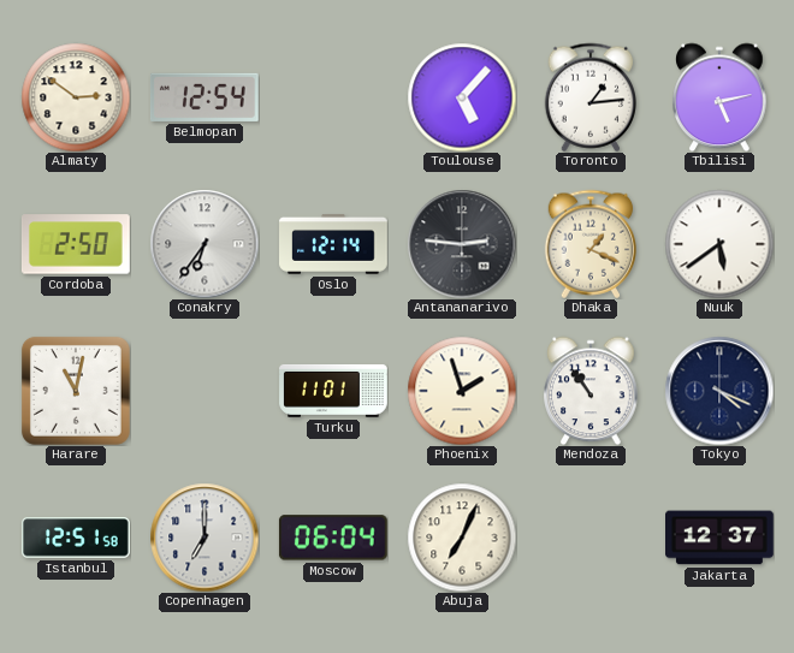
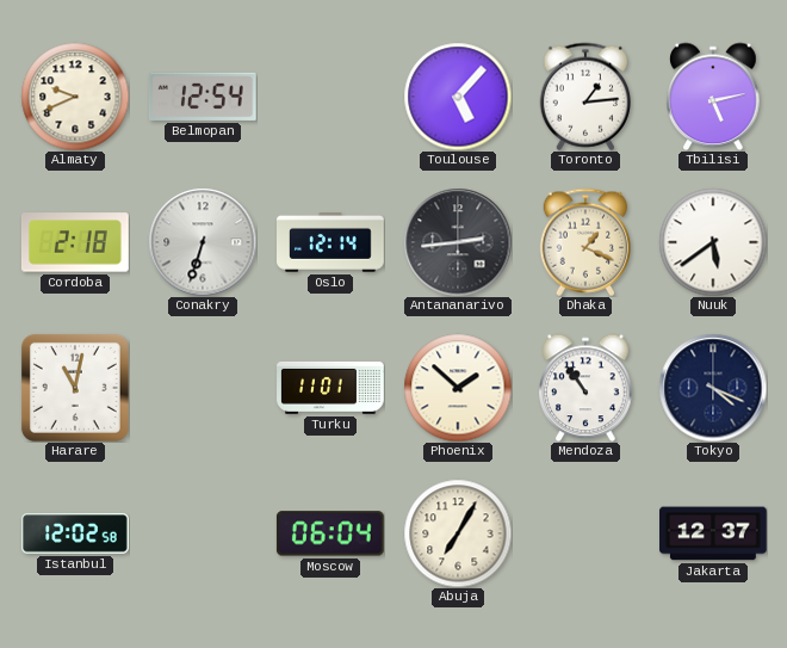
Almaty: 2:51 -> 9:41 (75, 97)
Cordoba: 2:50 -> 2:18 (75, 242)
Conakry: 6:36 -> 6:33 (203, 242)
Antananarivo: 2:46 -> 2:44 (458, 242)
Phoenix: 1:57 -> 1:52 (458, 388)
Istanbul: 12:51 -> 12:02 (76, 533)
Copenhagen: 7:00 -> none (205, 538)
Abuja: 7:04 -> 7:05 (458, 533)
